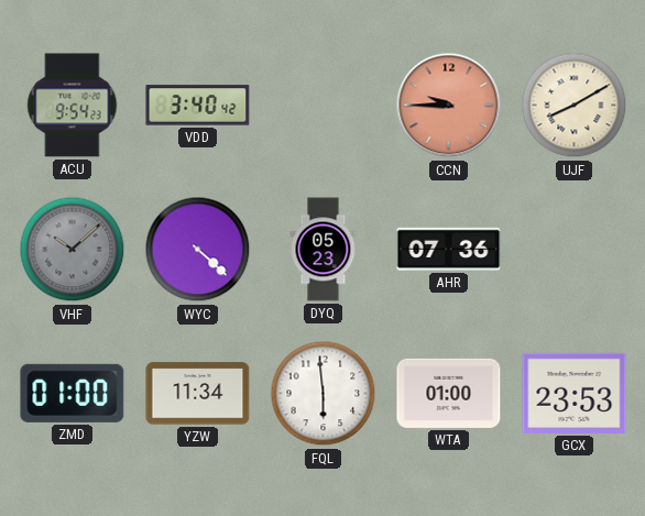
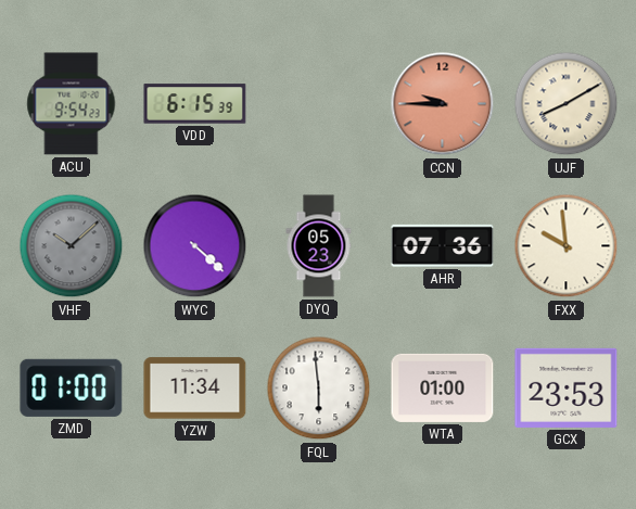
VDD: 3:40 -> 6:15 (195, 104)
FXX: none -> 9:59 (567, 246)
